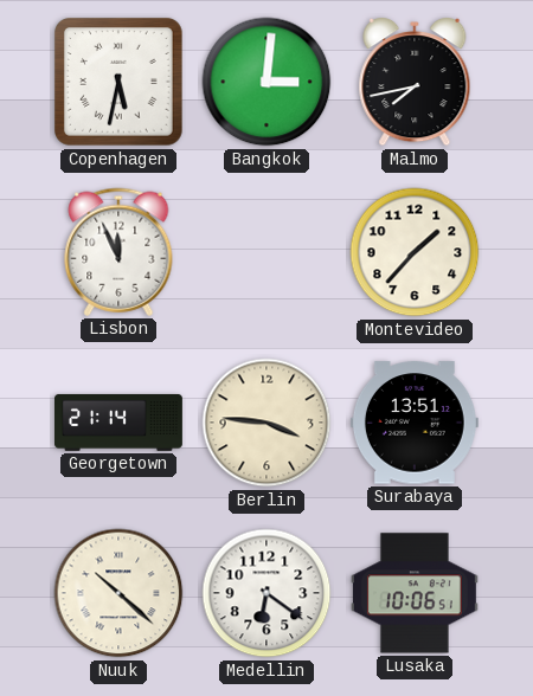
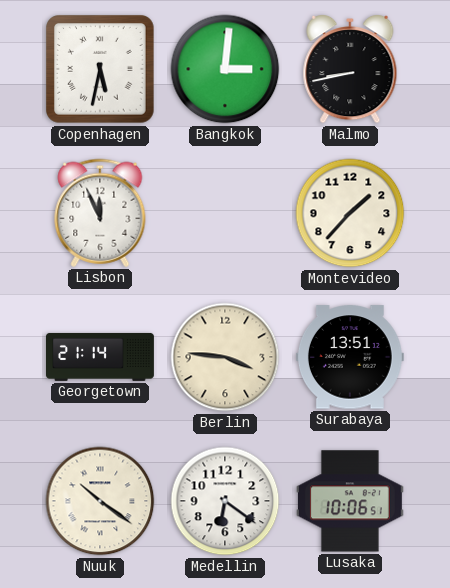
Malmo: 7:43 -> 8:43 (350, 70)
Nuuk: 10:22 -> 10:21 (100, 501)
